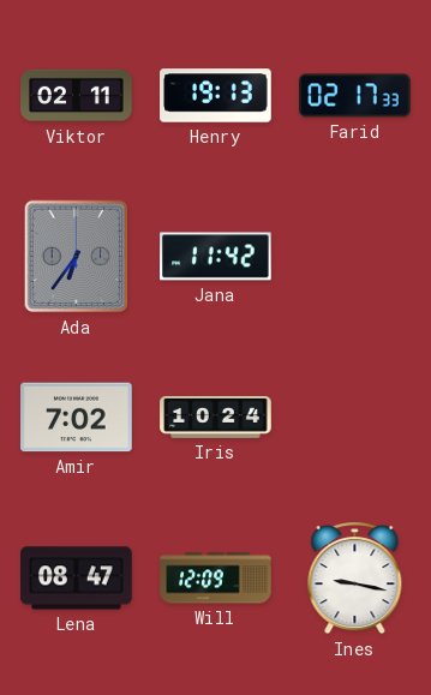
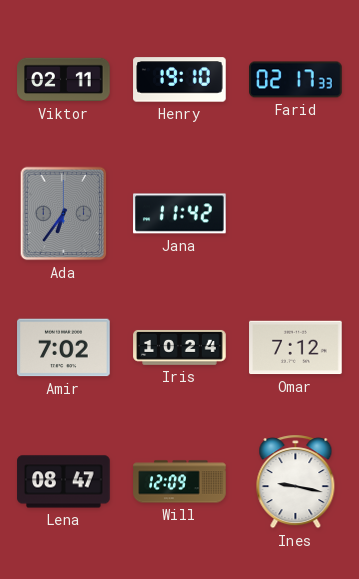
Henry: 19:13 -> 19:10 (180, 80)
Omar: none -> 7:12 (296, 348)
